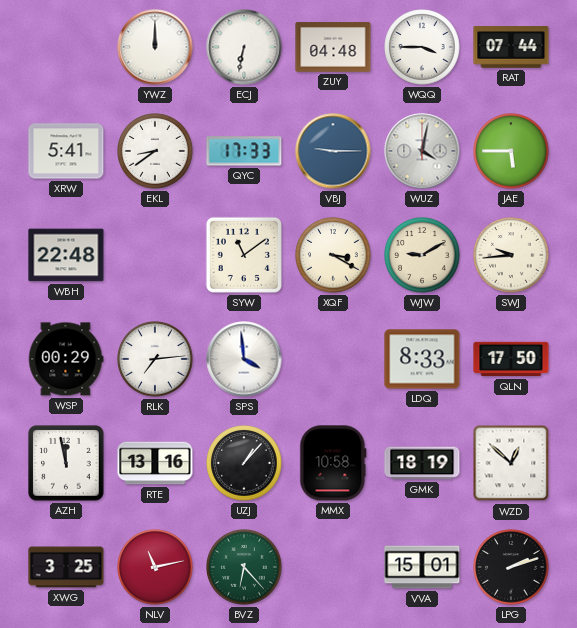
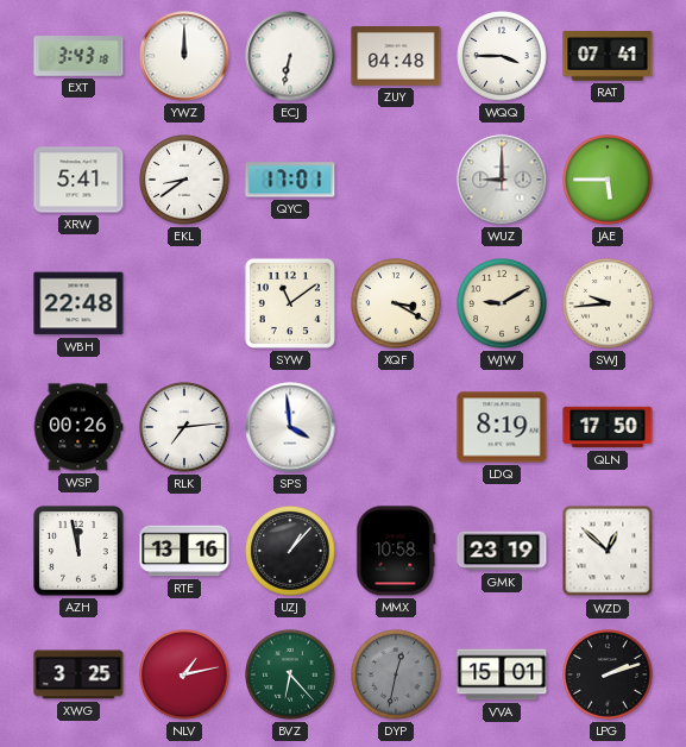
EXT: none -> 3:43 (78, 56)
RAT: 07:44 -> 07:41 (608, 56)
QYC: 17:33 -> 17:01 (290, 180)
VBJ: 9:15 -> none (333, 151)
WUZ: 4:02 -> 9:00 (502, 180)
WSP: 00:29 -> 00:26 (78, 427)
LDQ: 8:33 -> 8:19 (502, 427)
GMK: 18:19 -> 23:19 (502, 551)
NLV: 11:13 -> 1:13 (184, 674)
DYP: none -> 12:32 (396, 674)
